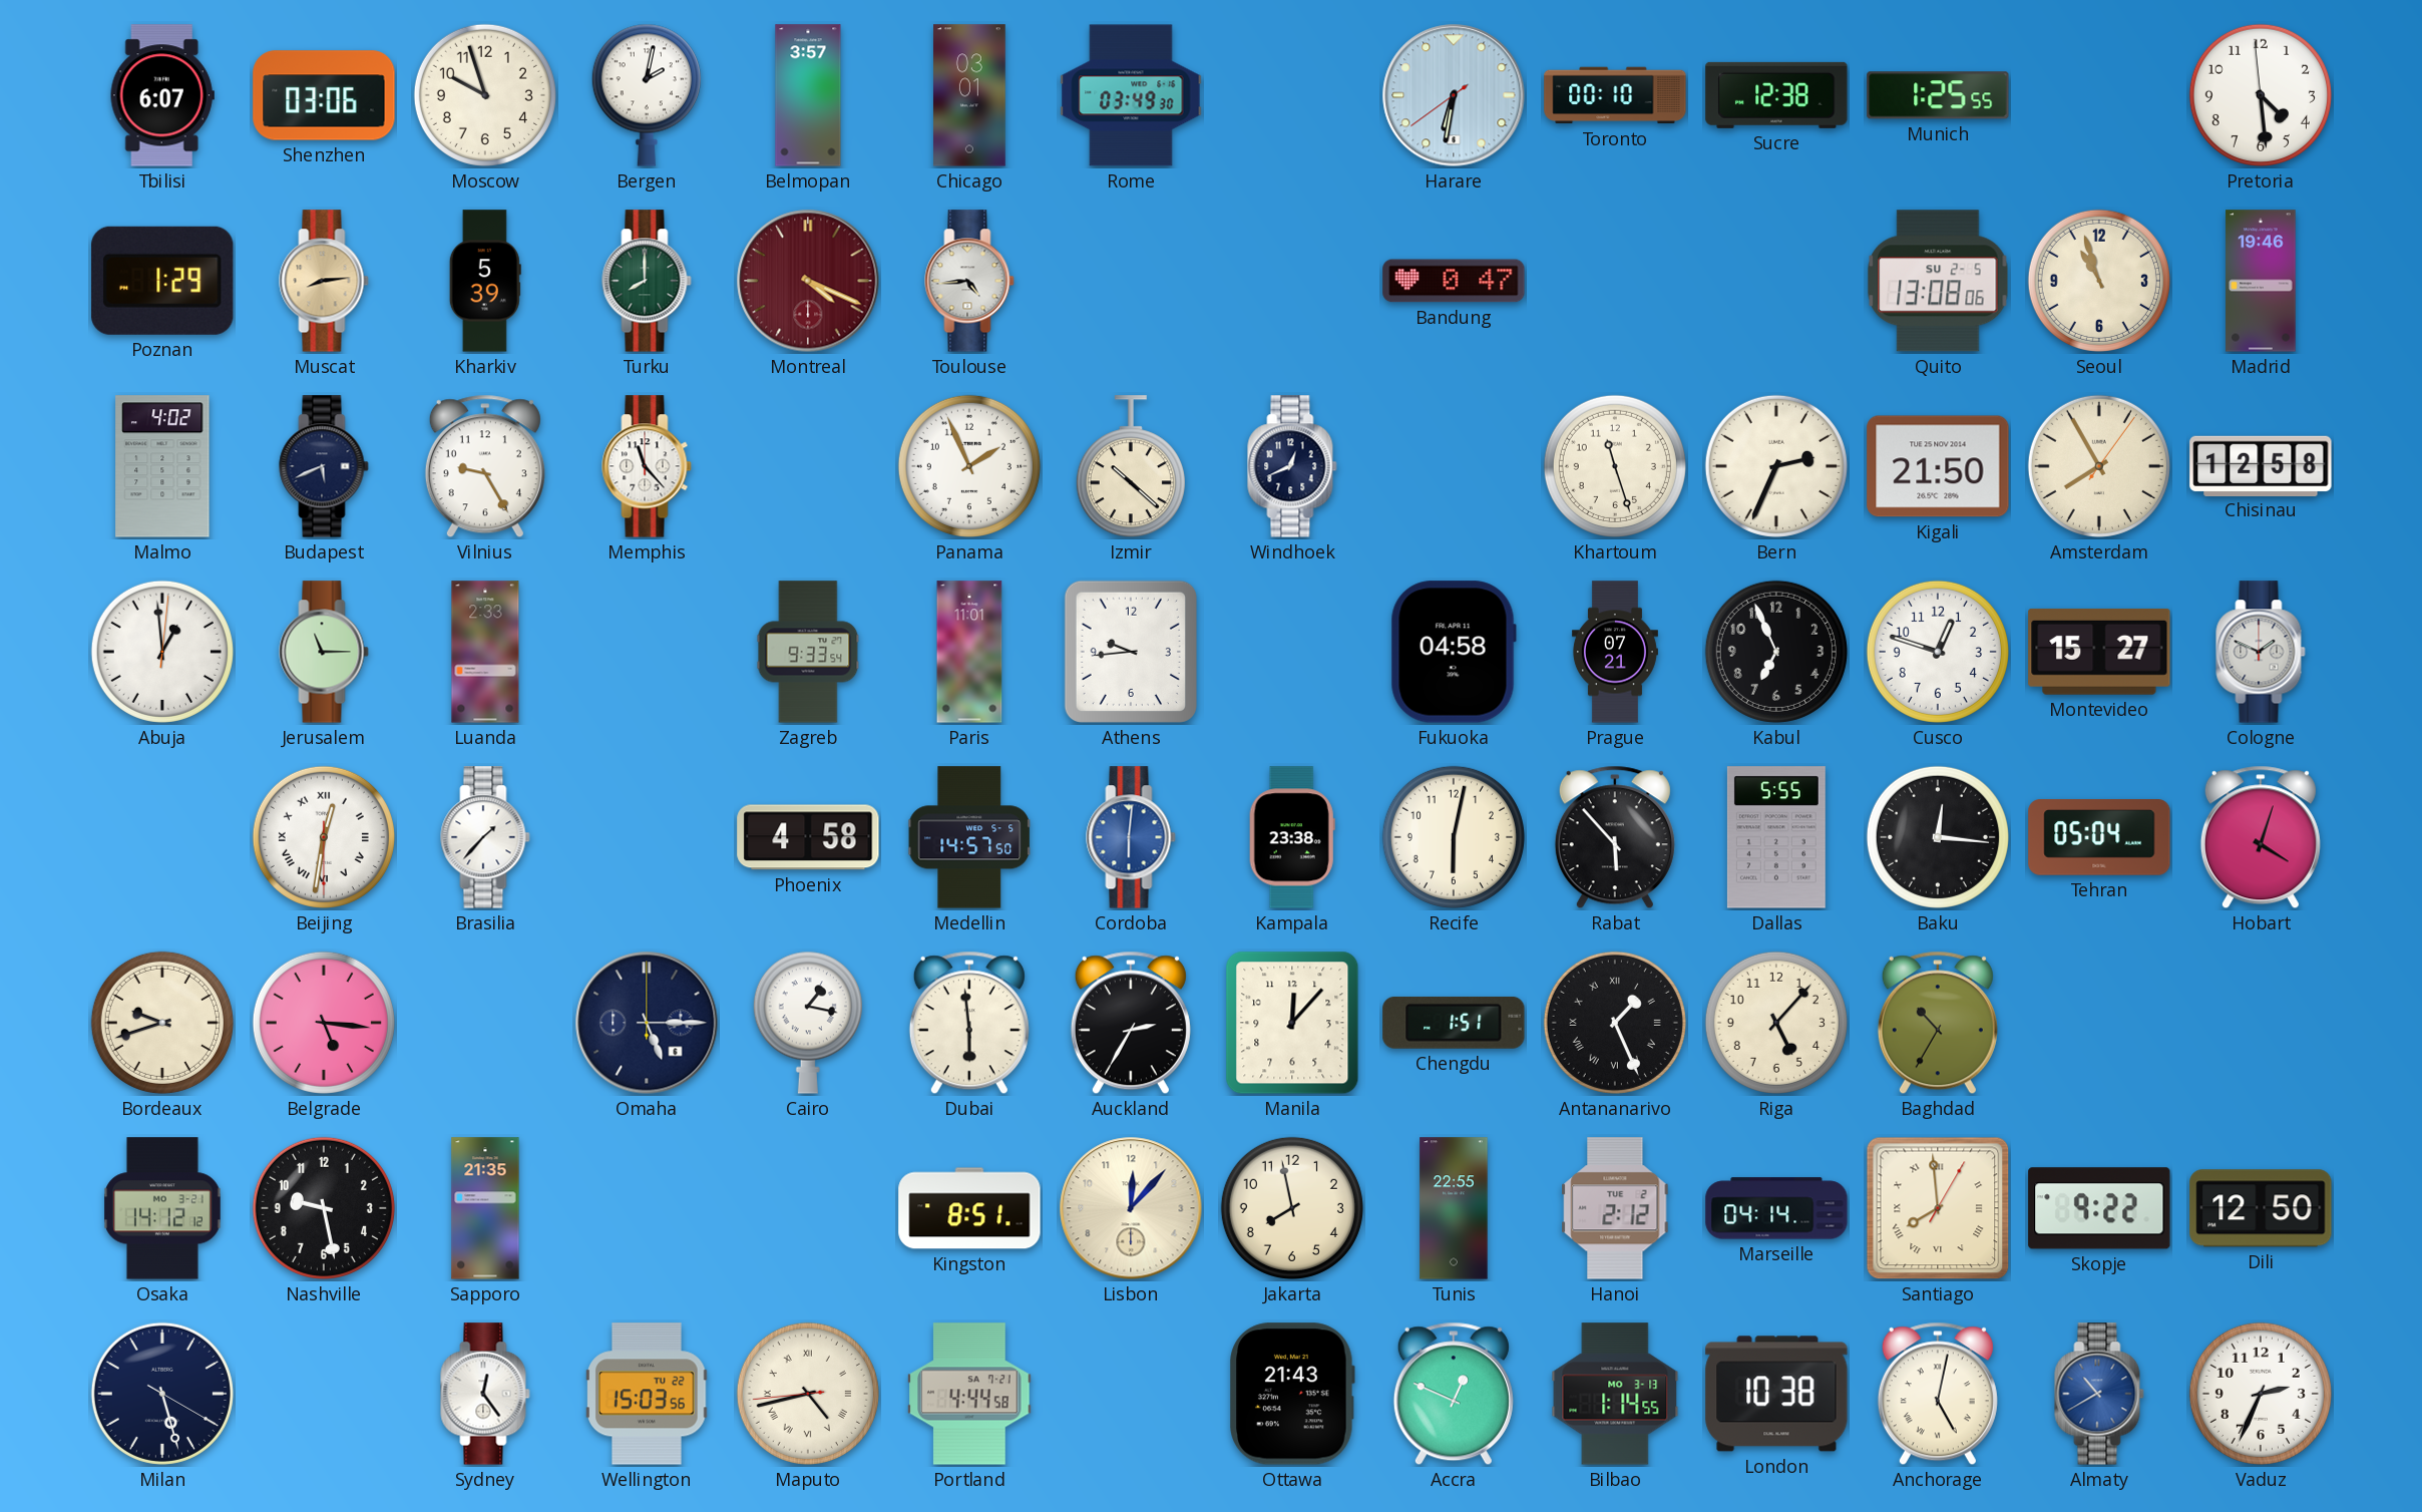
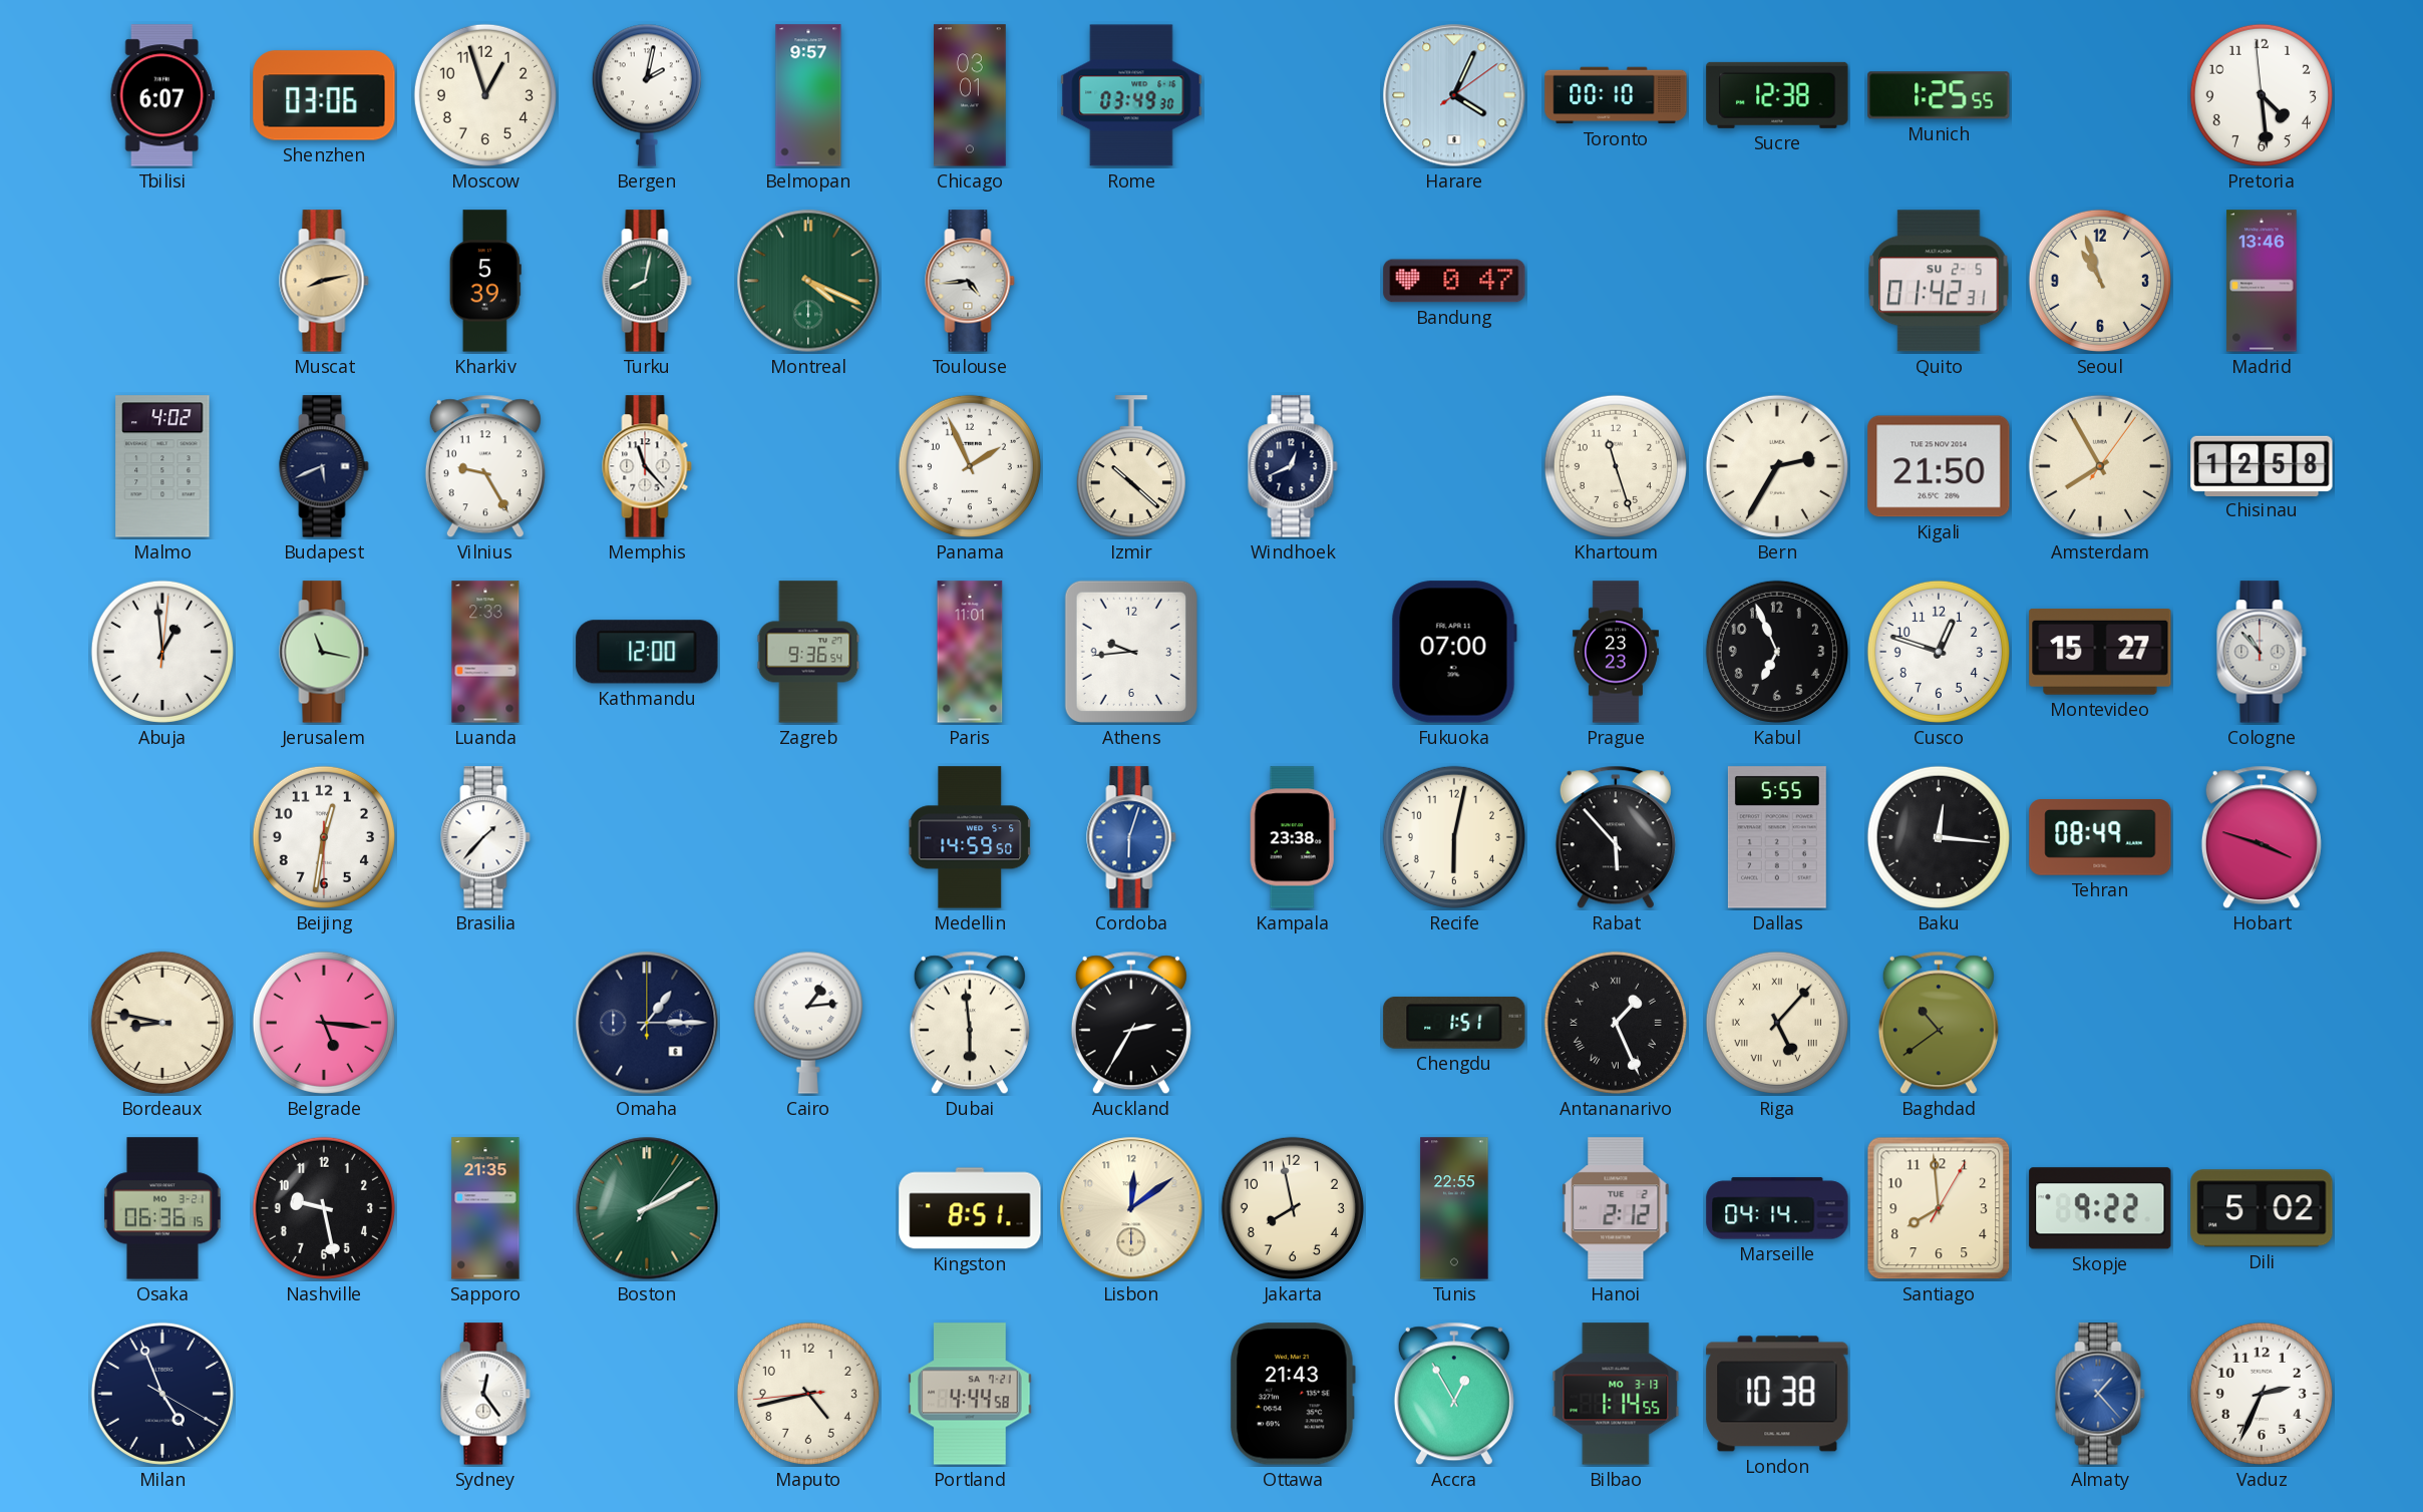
Moscow: 9:57 -> 12:57 (485, 95)
Belmopan: 3:57 -> 9:57 (808, 95)
Harare: 6:31 -> 4:04 (1454, 95)
Poznan: 1:29 -> none (162, 281)
Muscat: 8:14 -> 8:13 (324, 281)
Turku: 8:00 -> 8:02 (647, 281)
Montreal dial: burgundy -> green (808, 281)
Quito: 13:08 -> 01:42 (1939, 281)
Madrid: 19:46 -> 13:46 (2262, 281)
Bern: 2:34 -> 2:35 (1777, 466)
Jerusalem: 11:15 -> 11:17 (324, 652)
Kathmandu: none -> 12:00 (647, 652)
Zagreb: 9:33 -> 9:36 (808, 652)
Fukuoka: 04:58 -> 07:00 (1454, 652)
Prague: 07:21 -> 23:23 (1616, 652)
Cologne: 1:49 -> 10:53 (2262, 652)
Beijing numerals: Roman -> Arabic (324, 837)
Phoenix: 4:58 -> none (808, 837)
Medellin: 14:57 -> 14:59 (970, 837)
Cordoba: 6:01 -> 6:03 (1131, 837)
Tehran: 05:04 -> 08:49 (2100, 837)
Hobart: 4:03 -> 3:48 (2262, 837)
Bordeaux: 9:42 -> 8:47 (162, 1023)
Omaha: 5:15 -> 1:15 (647, 1023)
Cairo: 1:17 -> 1:14 (808, 1023)
Manila: 12:07 -> none (1292, 1023)
Riga numerals: Arabic -> Roman (1777, 1023)
Baghdad: 10:35 -> 10:39 (1939, 1023)
Osaka: 14:12 -> 06:36 (162, 1208)
Boston: none -> 2:10 (647, 1208)
Lisbon: 12:07 -> 12:09 (1131, 1208)
Santiago numerals: Roman -> Arabic (1939, 1208)
Dili: 12:50 -> 5:02 (2262, 1208)
Milan: 5:27 -> 4:56 (162, 1394)
Wellington: 15:03 -> none (647, 1394)
Maputo numerals: Roman -> Arabic (808, 1394)
Accra: 12:49 -> 12:55 (1454, 1394)
Anchorage: 5:02 -> none (1938, 1394)
Almaty: 10:40 -> 1:23 (2100, 1394)
